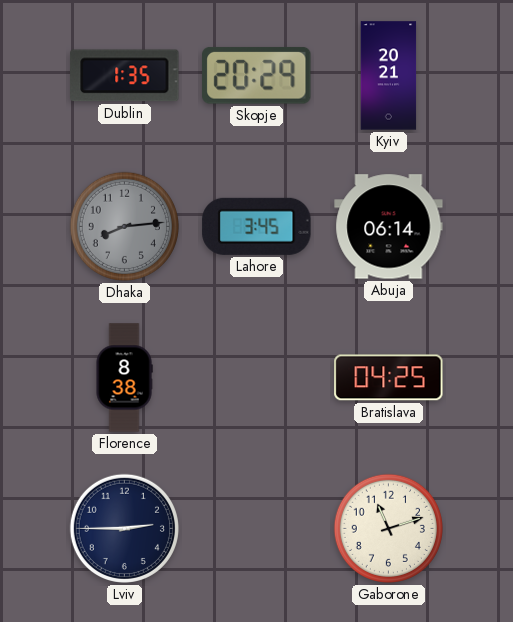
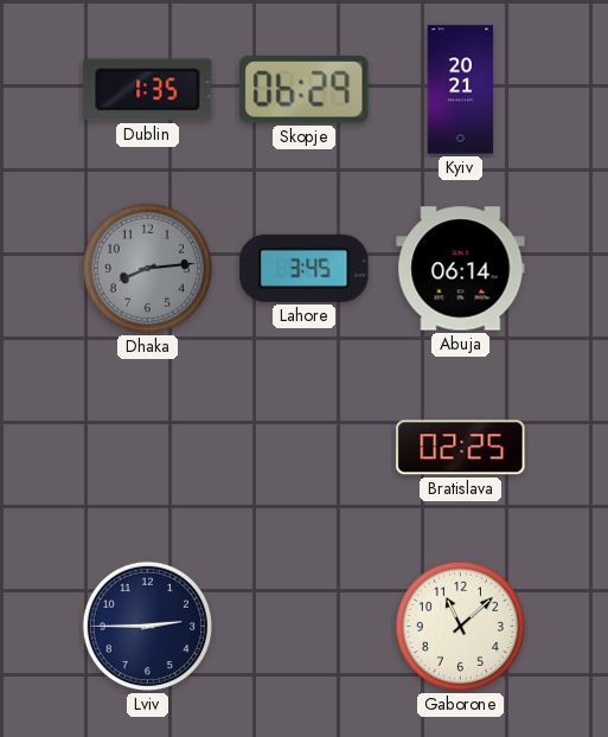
Skopje: 20:29 -> 06:29 (305, 89)
Florence: 8:38 -> none (124, 378)
Bratislava: 04:25 -> 02:25 (461, 448)
Gaborone: 11:12 -> 11:08 (460, 626)
